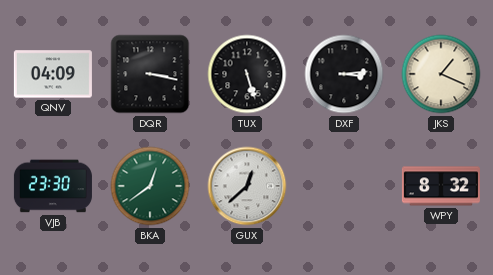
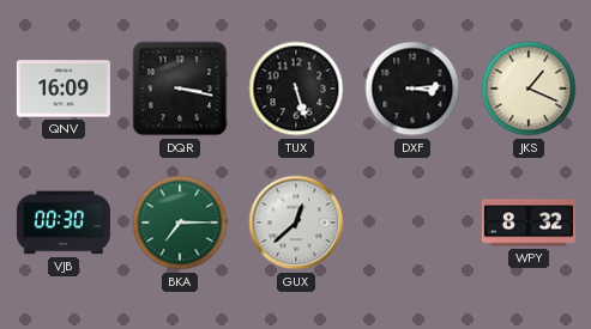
QNV: 04:09 -> 16:09 (64, 89)
VJB: 23:30 -> 00:30 (64, 223)
BKA: 12:39 -> 7:15 (180, 223)
